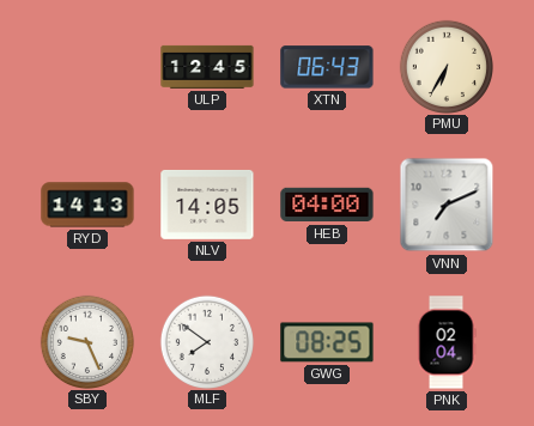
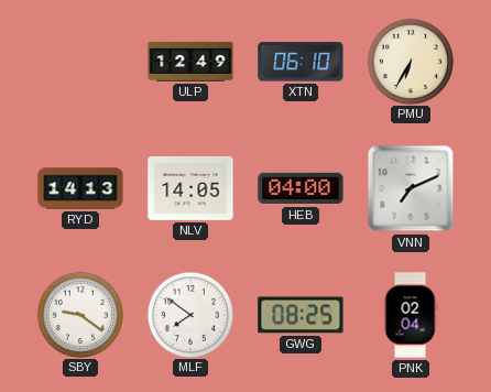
ULP: 12:45 -> 12:49 (190, 62)
XTN: 06:43 -> 06:10 (301, 62)
SBY: 9:26 -> 9:21 (79, 314)
